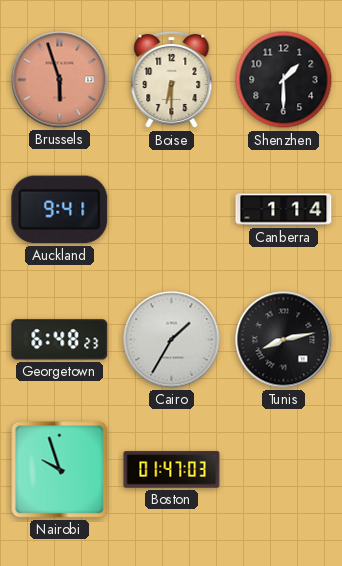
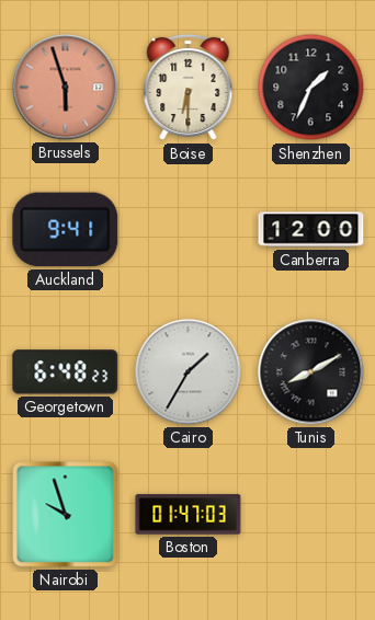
Shenzhen: 1:30 -> 1:34 (311, 88)
Canberra: 1:14 -> 12:00 (311, 230)
Tunis: 8:13 -> 8:10 (311, 372)
